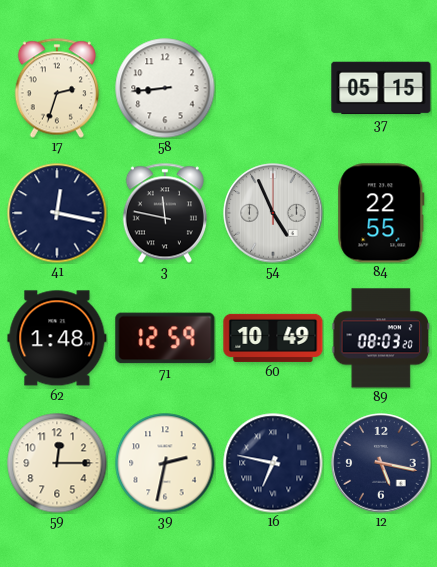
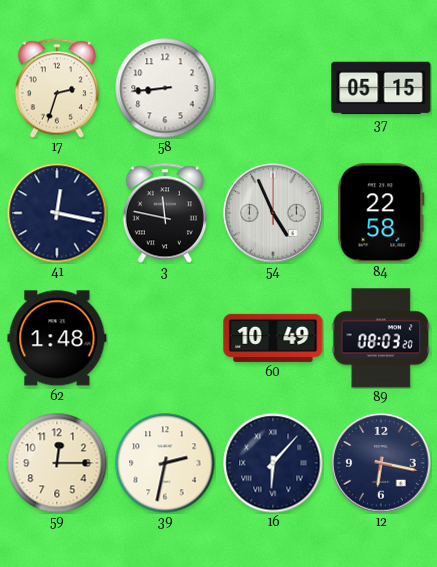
84: 22:55 -> 22:58 (381, 213)
71: 12:59 -> none (165, 338)
16: 6:47 -> 6:07 (273, 463)
12: 5:17 -> 6:17 (381, 463)
